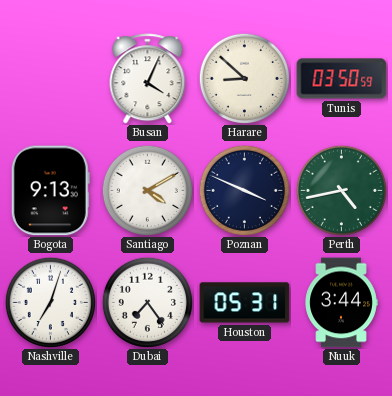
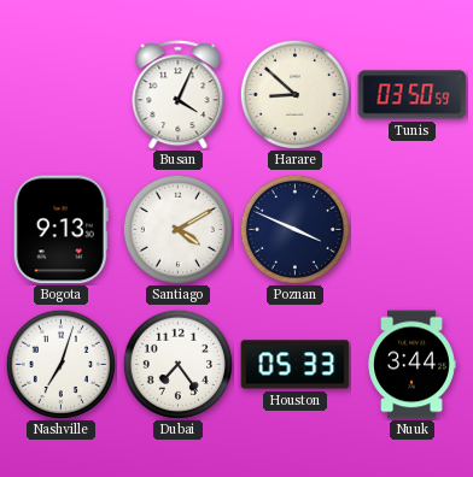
Perth: 4:43 -> none (341, 190)
Houston: 05:31 -> 05:33 (296, 365)
